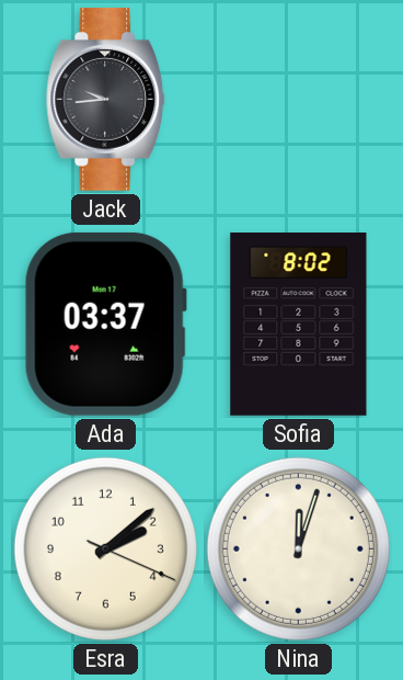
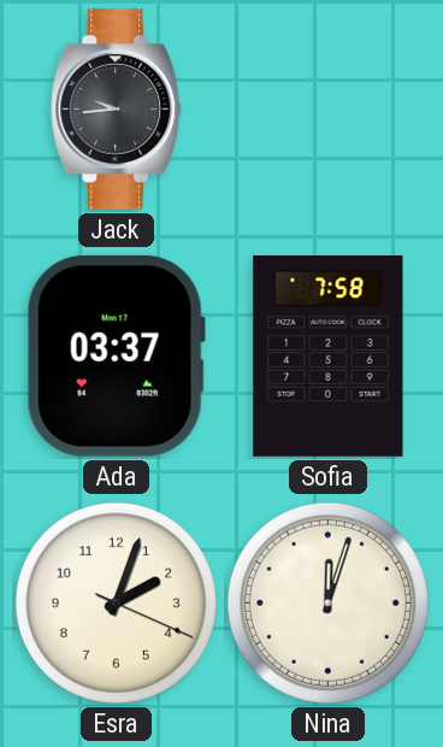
Sofia: 8:02 -> 7:58 (329, 357)
Esra: 2:08 -> 2:03 (116, 602)
